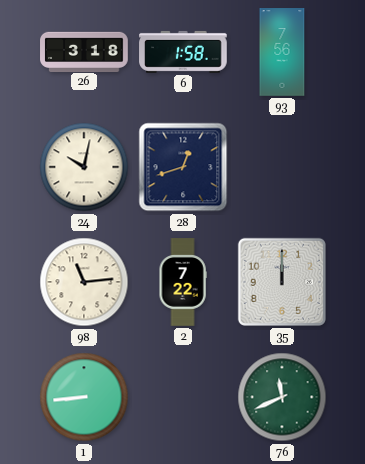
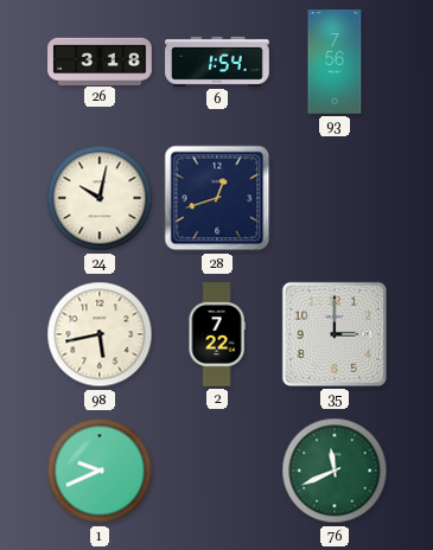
6: 1:58 -> 1:54 (217, 62)
98: 11:14 -> 5:43 (100, 334)
35: 12:00 -> 3:00 (335, 334)
1: 8:44 -> 9:41 (100, 471)
